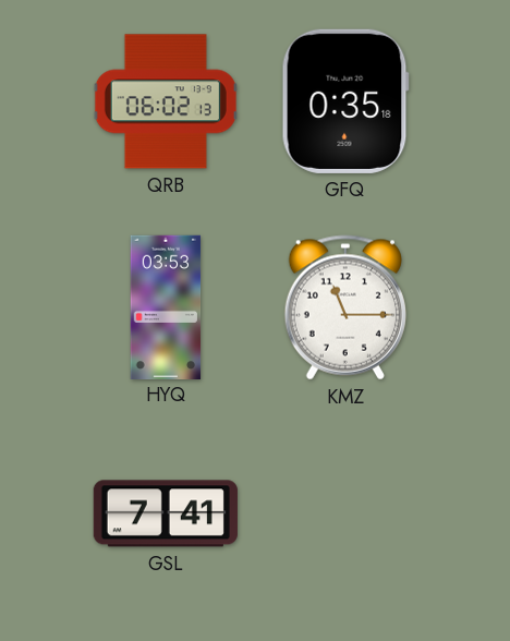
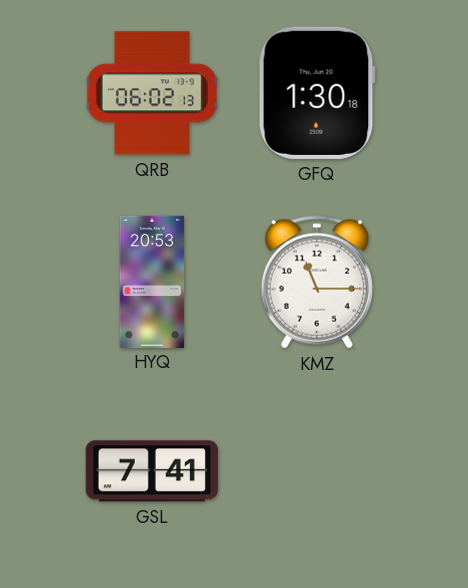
GFQ: 0:35 -> 1:30 (317, 93)
HYQ: 03:53 -> 20:53 (152, 281)
